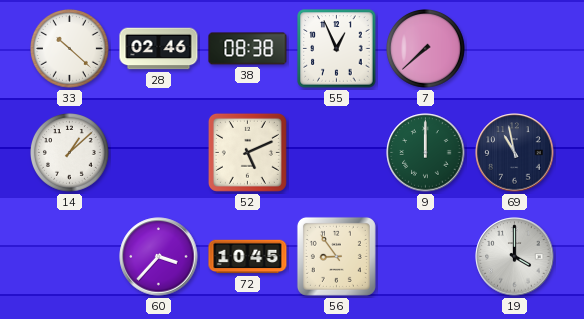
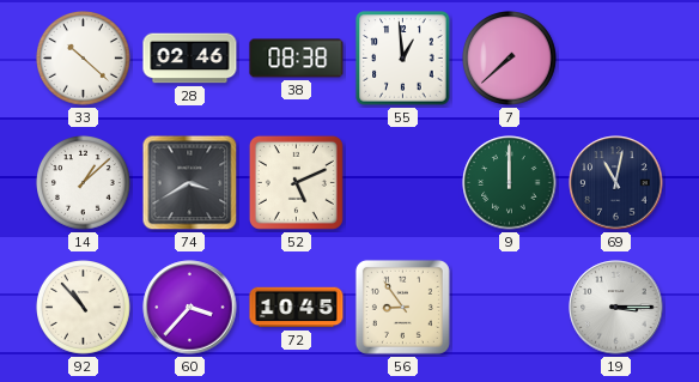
55: 12:56 -> 12:59 (403, 59)
74: none -> 3:40 (190, 183)
69: 10:58 -> 11:02 (616, 183)
92: none -> 10:53 (84, 308)
19: 4:00 -> 3:15 (616, 308)
